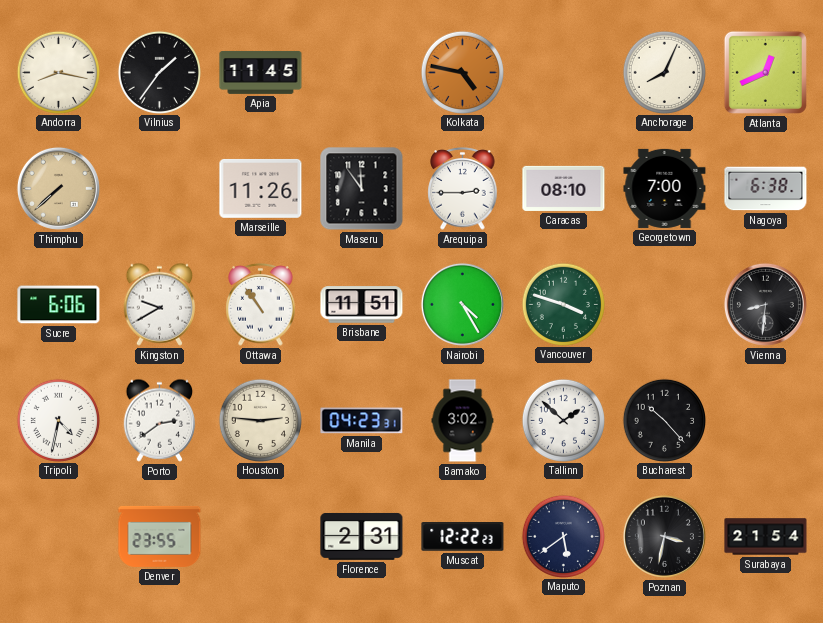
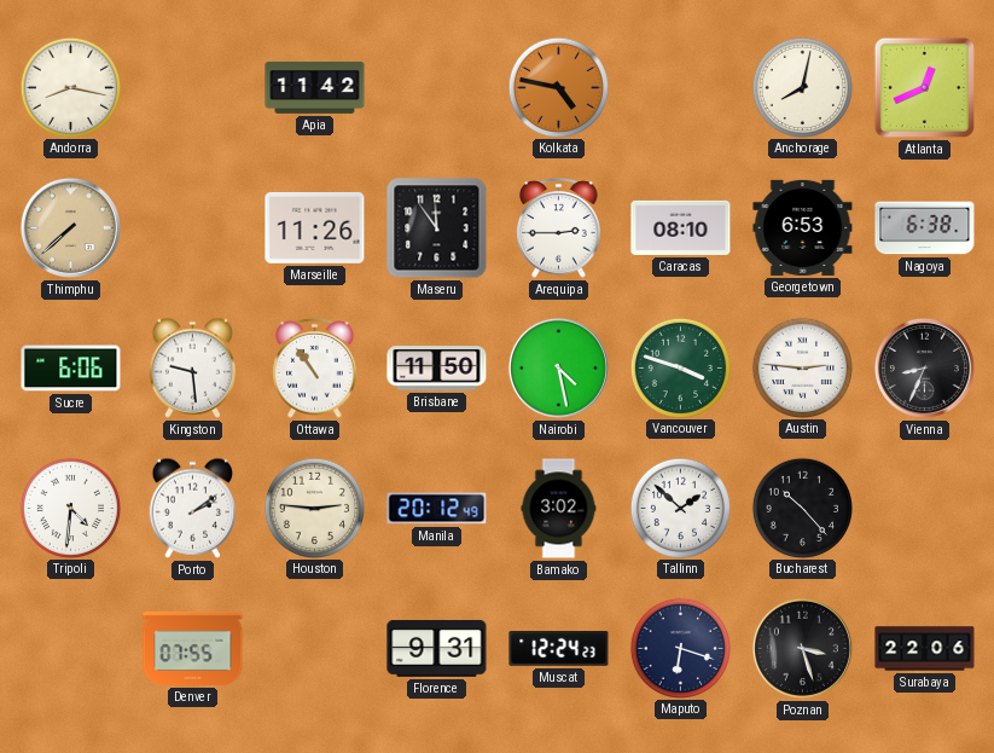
Vilnius: 1:36 -> none (159, 72)
Apia: 11:45 -> 11:42 (315, 87)
Anchorage: 8:04 -> 8:02 (802, 87)
Georgetown: 7:00 -> 6:53 (803, 227)
Kingston: 9:40 -> 9:29 (193, 367)
Brisbane: 11:51 -> 11:50 (437, 369)
Nairobi: 4:25 -> 4:28 (558, 367)
Austin: none -> 2:46 (802, 367)
Vienna: 8:31 -> 8:34 (924, 367)
Tripoli: 4:32 -> 4:31 (70, 508)
Porto: 2:39 -> 2:09 (193, 508)
Manila: 04:23 -> 20:12 (437, 509)
Denver: 23:55 -> 07:55 (193, 648)
Florence: 2:31 -> 9:31 (437, 648)
Muscat: 12:22 -> 12:24 (559, 649)
Maputo: 5:39 -> 6:18 (680, 648)
Poznan: 3:32 -> 3:27 (802, 648)
Surabaya: 21:54 -> 22:06 (925, 649)
